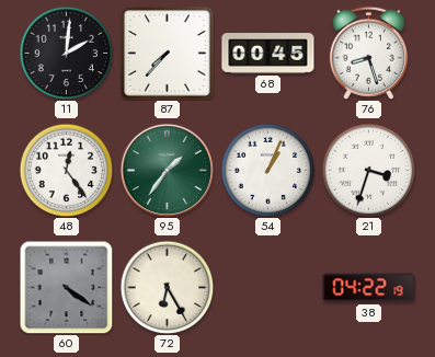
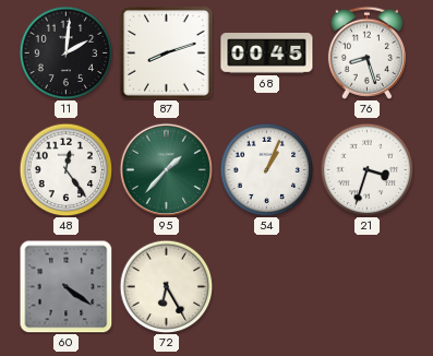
87: 7:37 -> 8:12 (167, 54)
95: 1:36 -> 1:37 (166, 169)
38: 04:22 -> none (369, 288)
